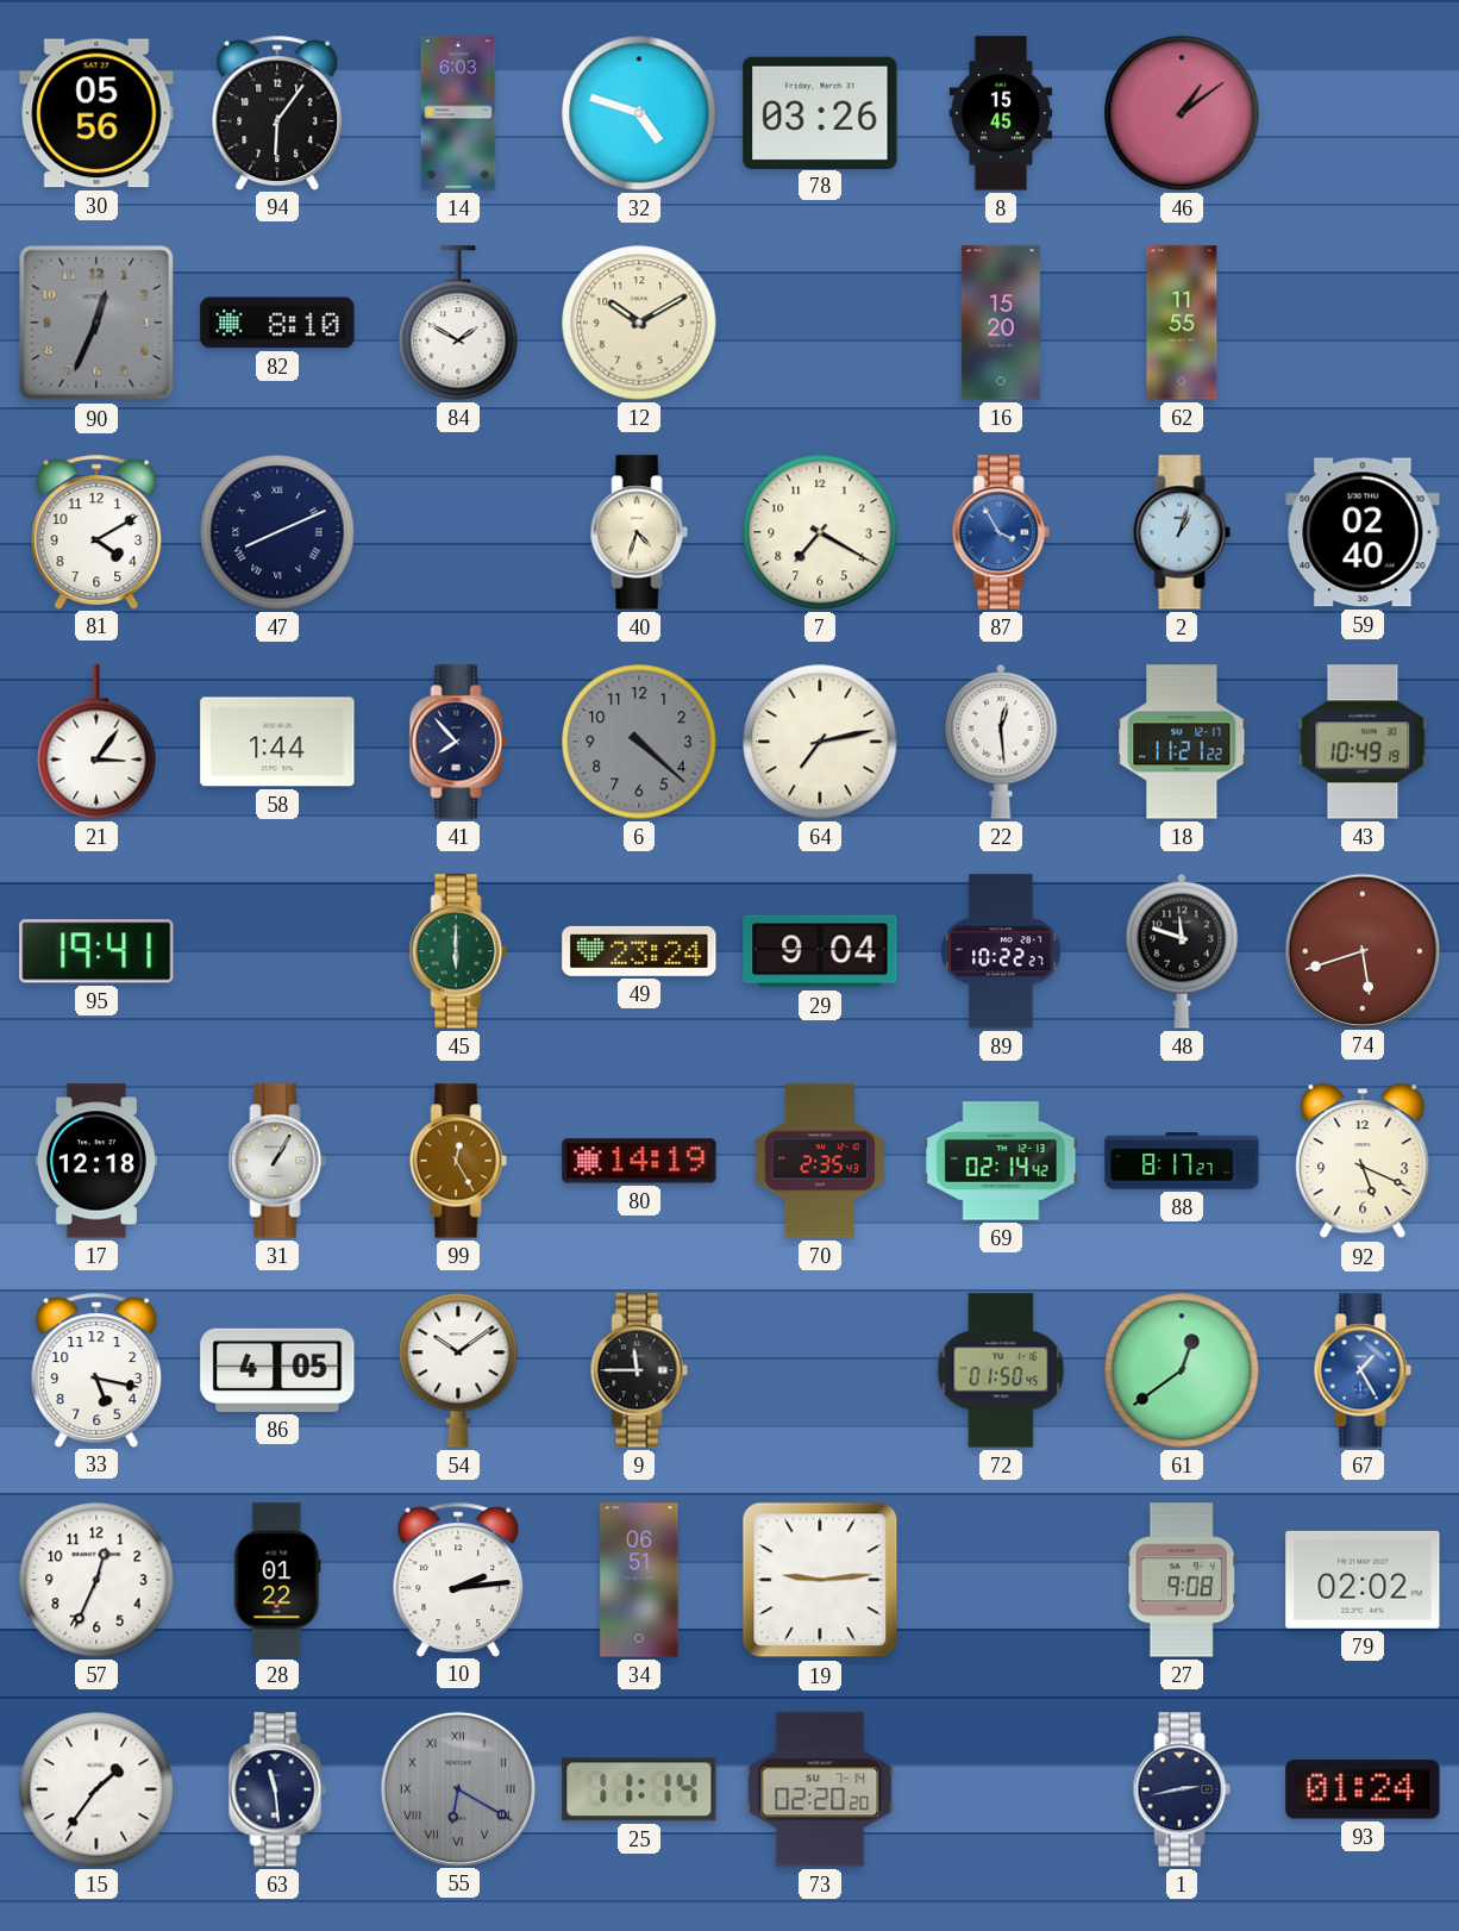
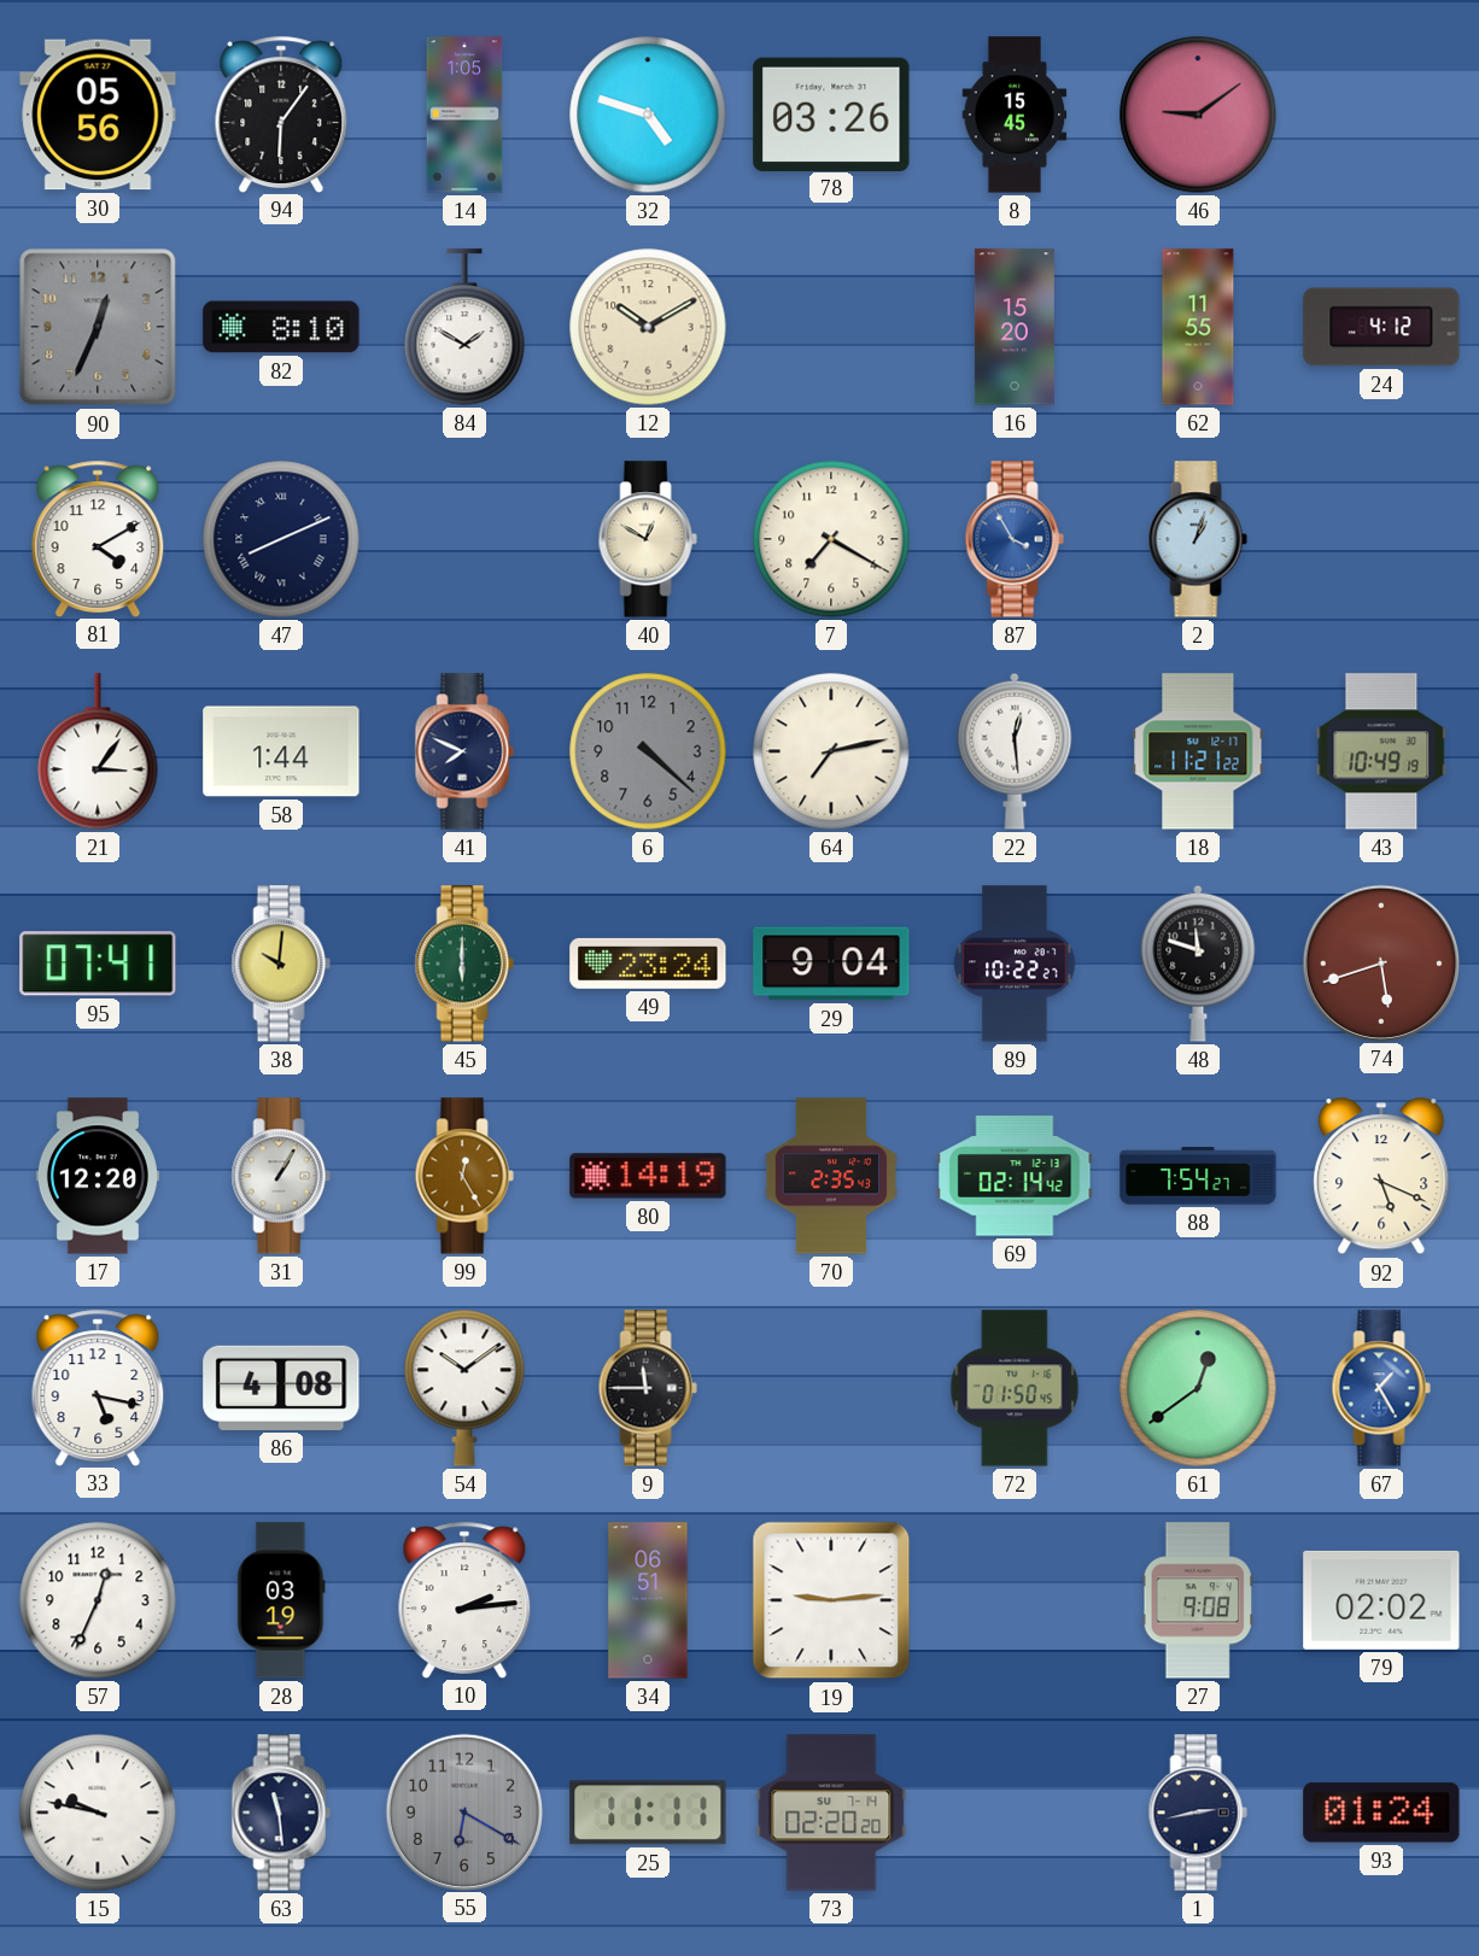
14: 6:03 -> 1:05 (464, 115)
46: 1:09 -> 9:09 (1198, 115)
24: none -> 4:12 (1381, 327)
40: 4:33 -> 12:50 (648, 539)
59: 02:40 -> none (1363, 532)
41: 7:53 -> 7:49 (464, 751)
95: 19:41 -> 07:41 (98, 964)
38: none -> 10:01 (281, 964)
17: 12:18 -> 12:20 (98, 1176)
88: 8:17 -> 7:54 (1198, 1176)
86: 4:05 -> 4:08 (281, 1388)
28: 01:22 -> 03:19 (281, 1600)
15: 1:36 -> 9:47 (98, 1812)
55 numerals: Roman -> Arabic (463, 1811)
25: 11:14 -> 11:11 (648, 1812)
